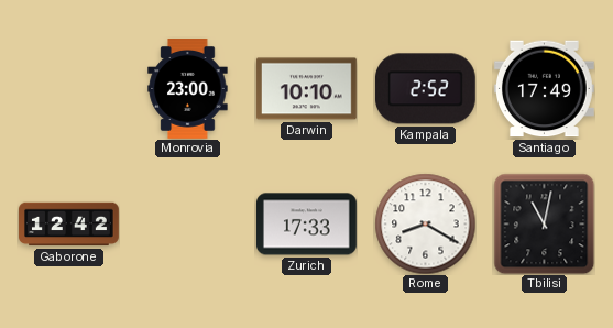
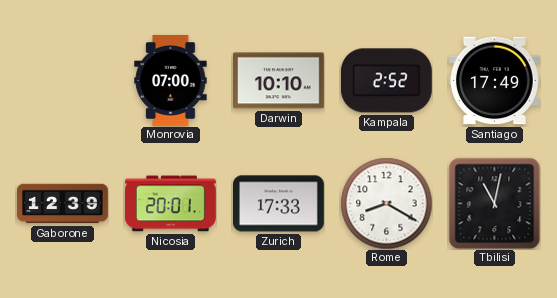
Monrovia: 23:00 -> 07:00 (171, 81)
Gaborone: 12:42 -> 12:39 (63, 204)
Nicosia: none -> 20:01 (171, 204)
